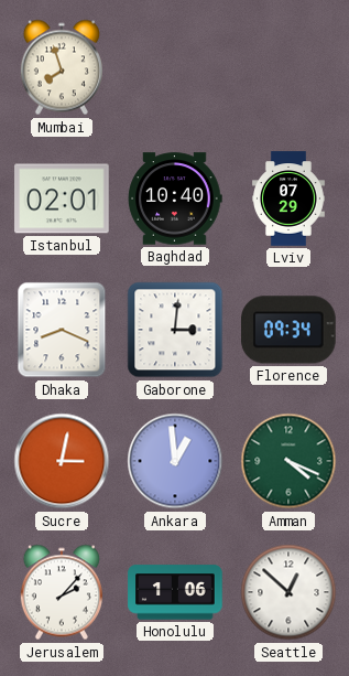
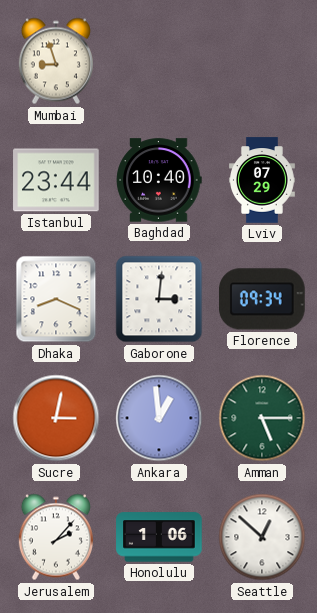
Mumbai: 7:57 -> 8:57 (56, 61)
Istanbul: 02:01 -> 23:44 (56, 180)
Amman: 4:19 -> 5:15 (262, 418)
